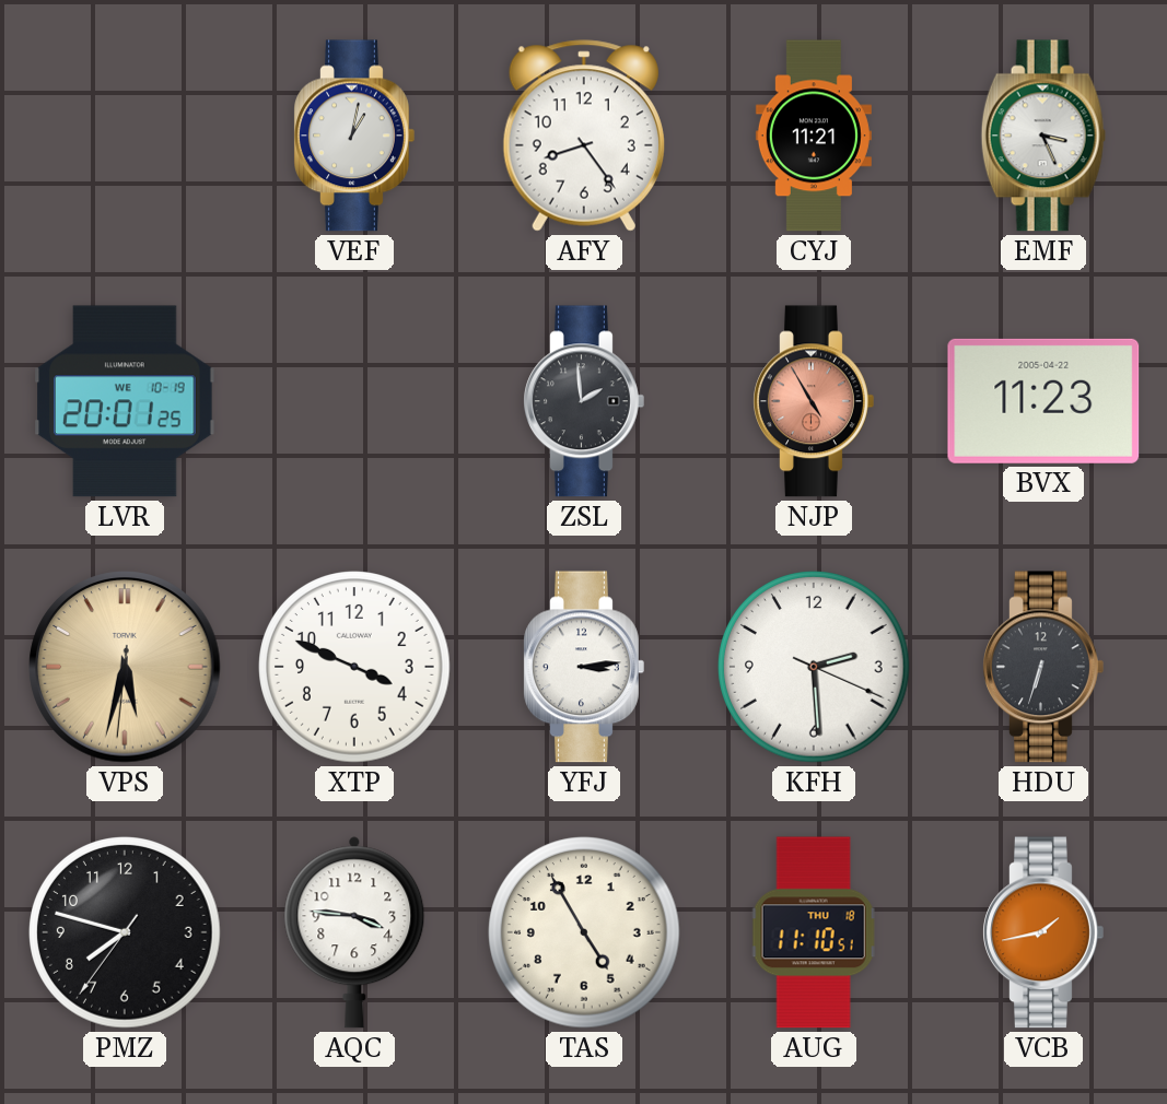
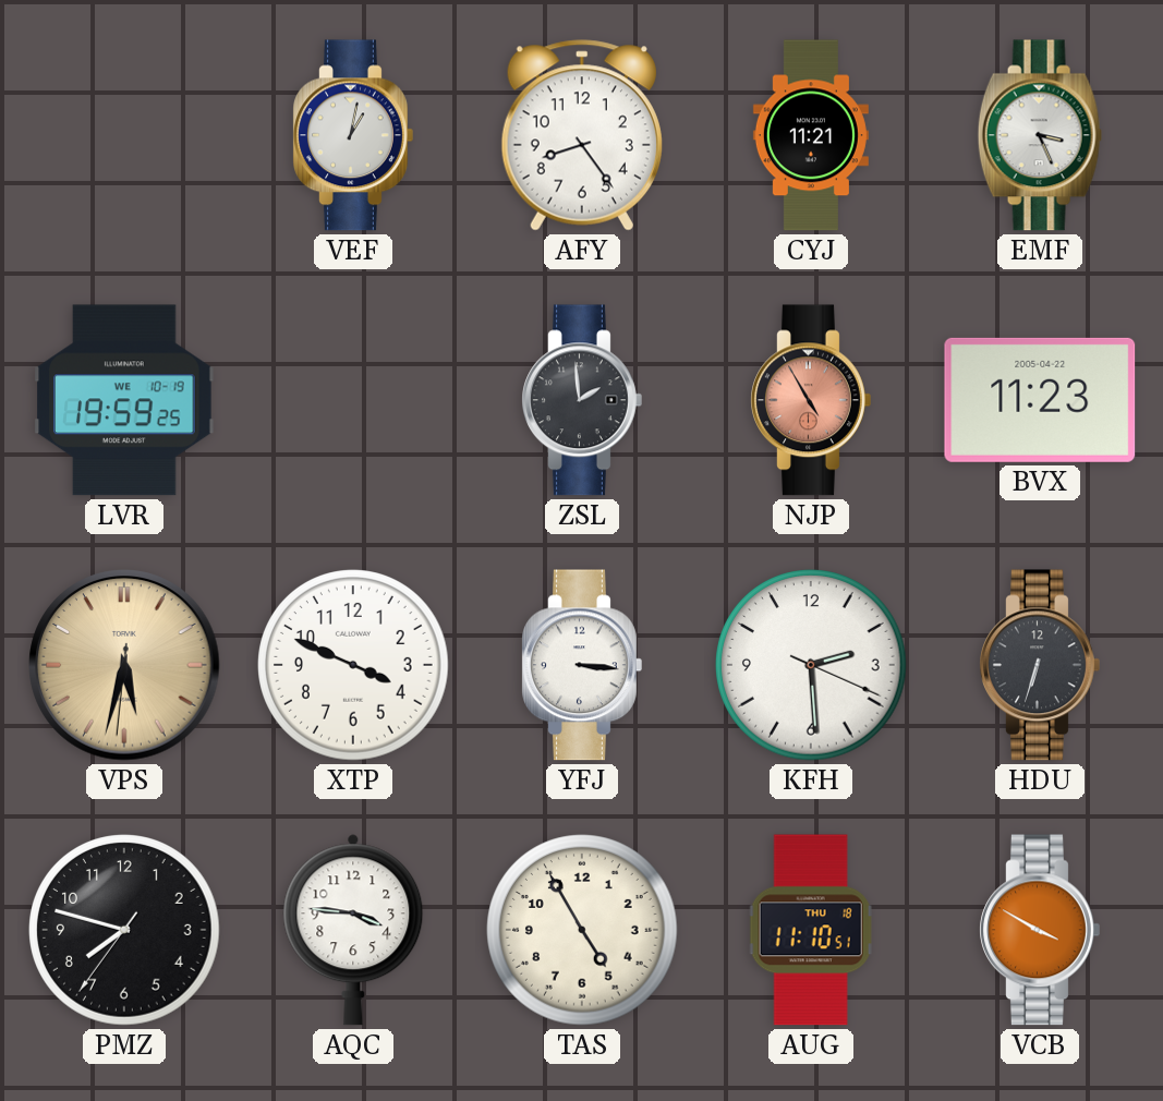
LVR: 20:01 -> 19:59 (124, 400)
YFJ: 3:14 -> 3:16 (582, 665)
VCB: 1:43 -> 3:50 (1040, 930)
